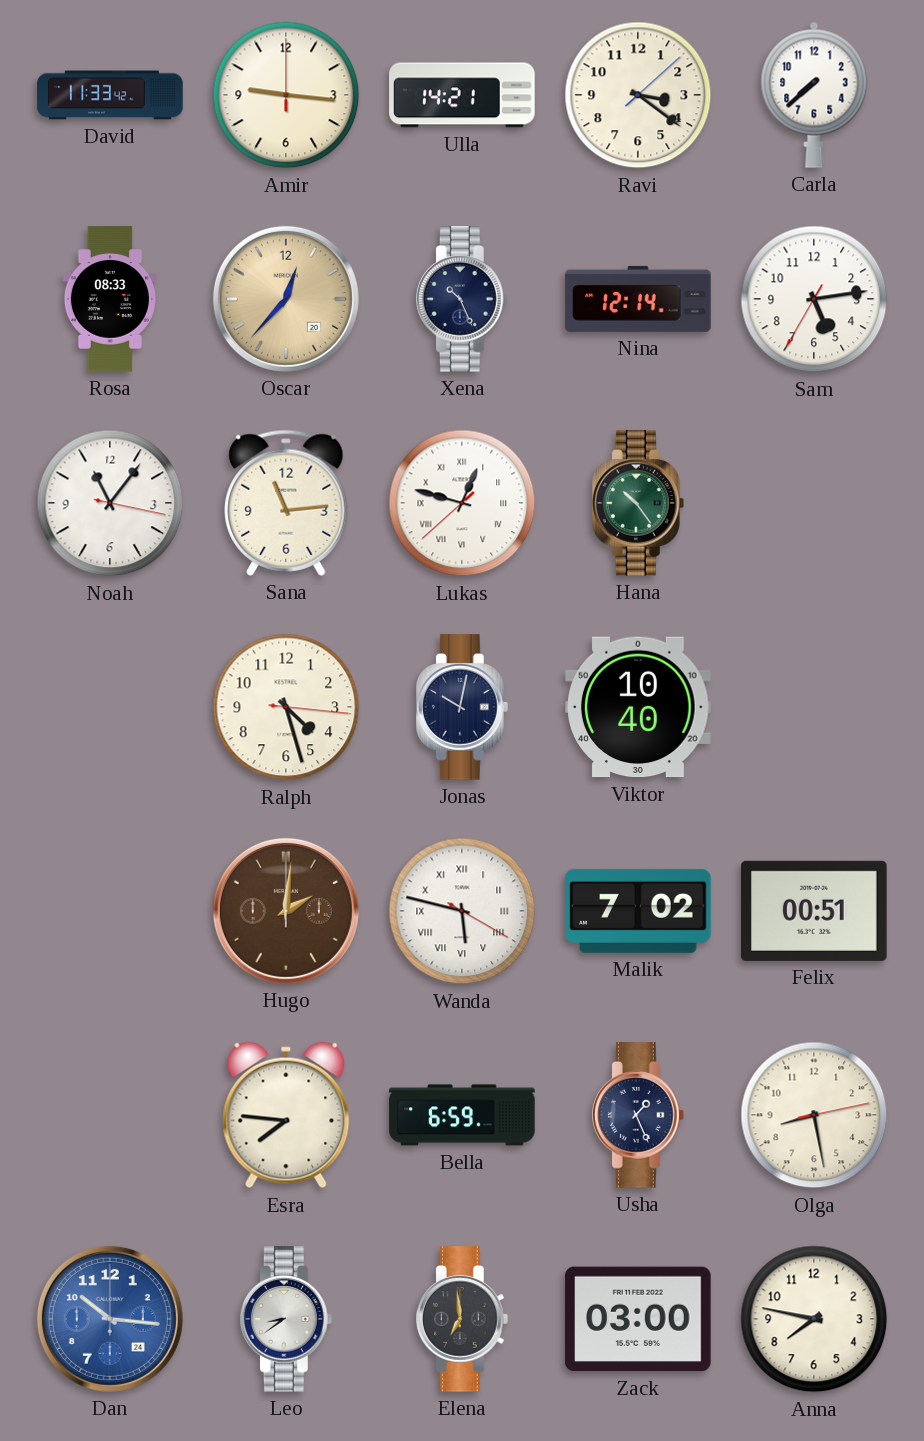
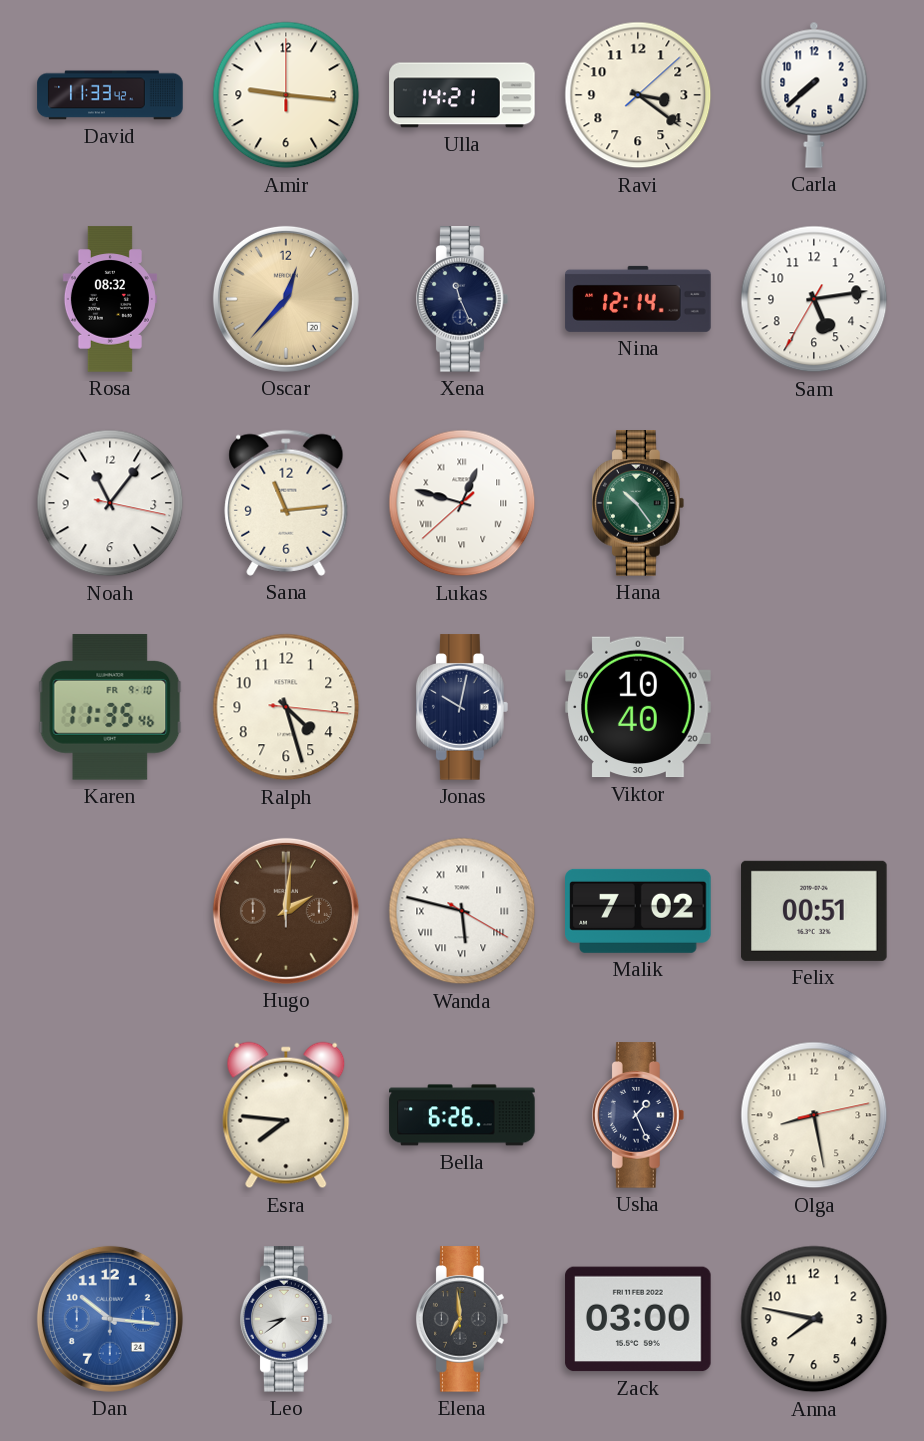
Rosa: 08:33 -> 08:32 (110, 299)
Xena: 10:26 -> 11:26 (463, 299)
Karen: none -> 11:35 (110, 707)
Bella: 6:59 -> 6:26 (462, 1115)
